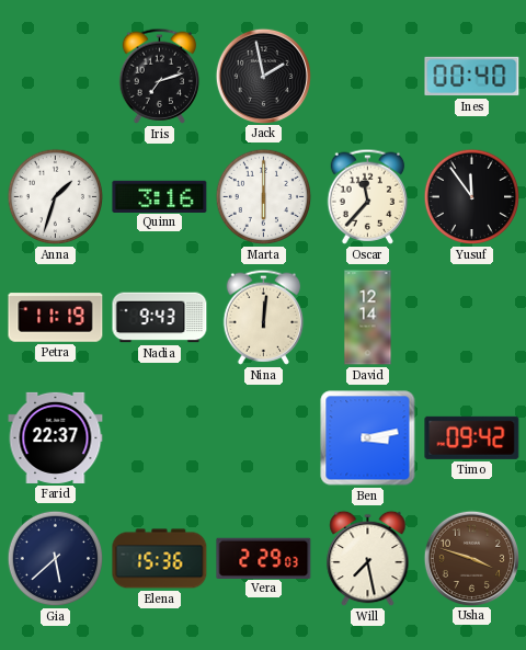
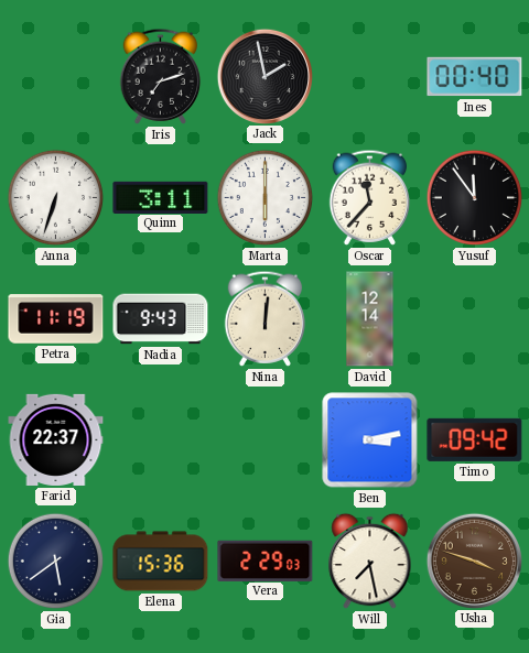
Anna: 1:33 -> 6:33 (56, 198)
Quinn: 3:16 -> 3:11 (161, 197)
Gia: 5:38 -> 5:39 (56, 562)
